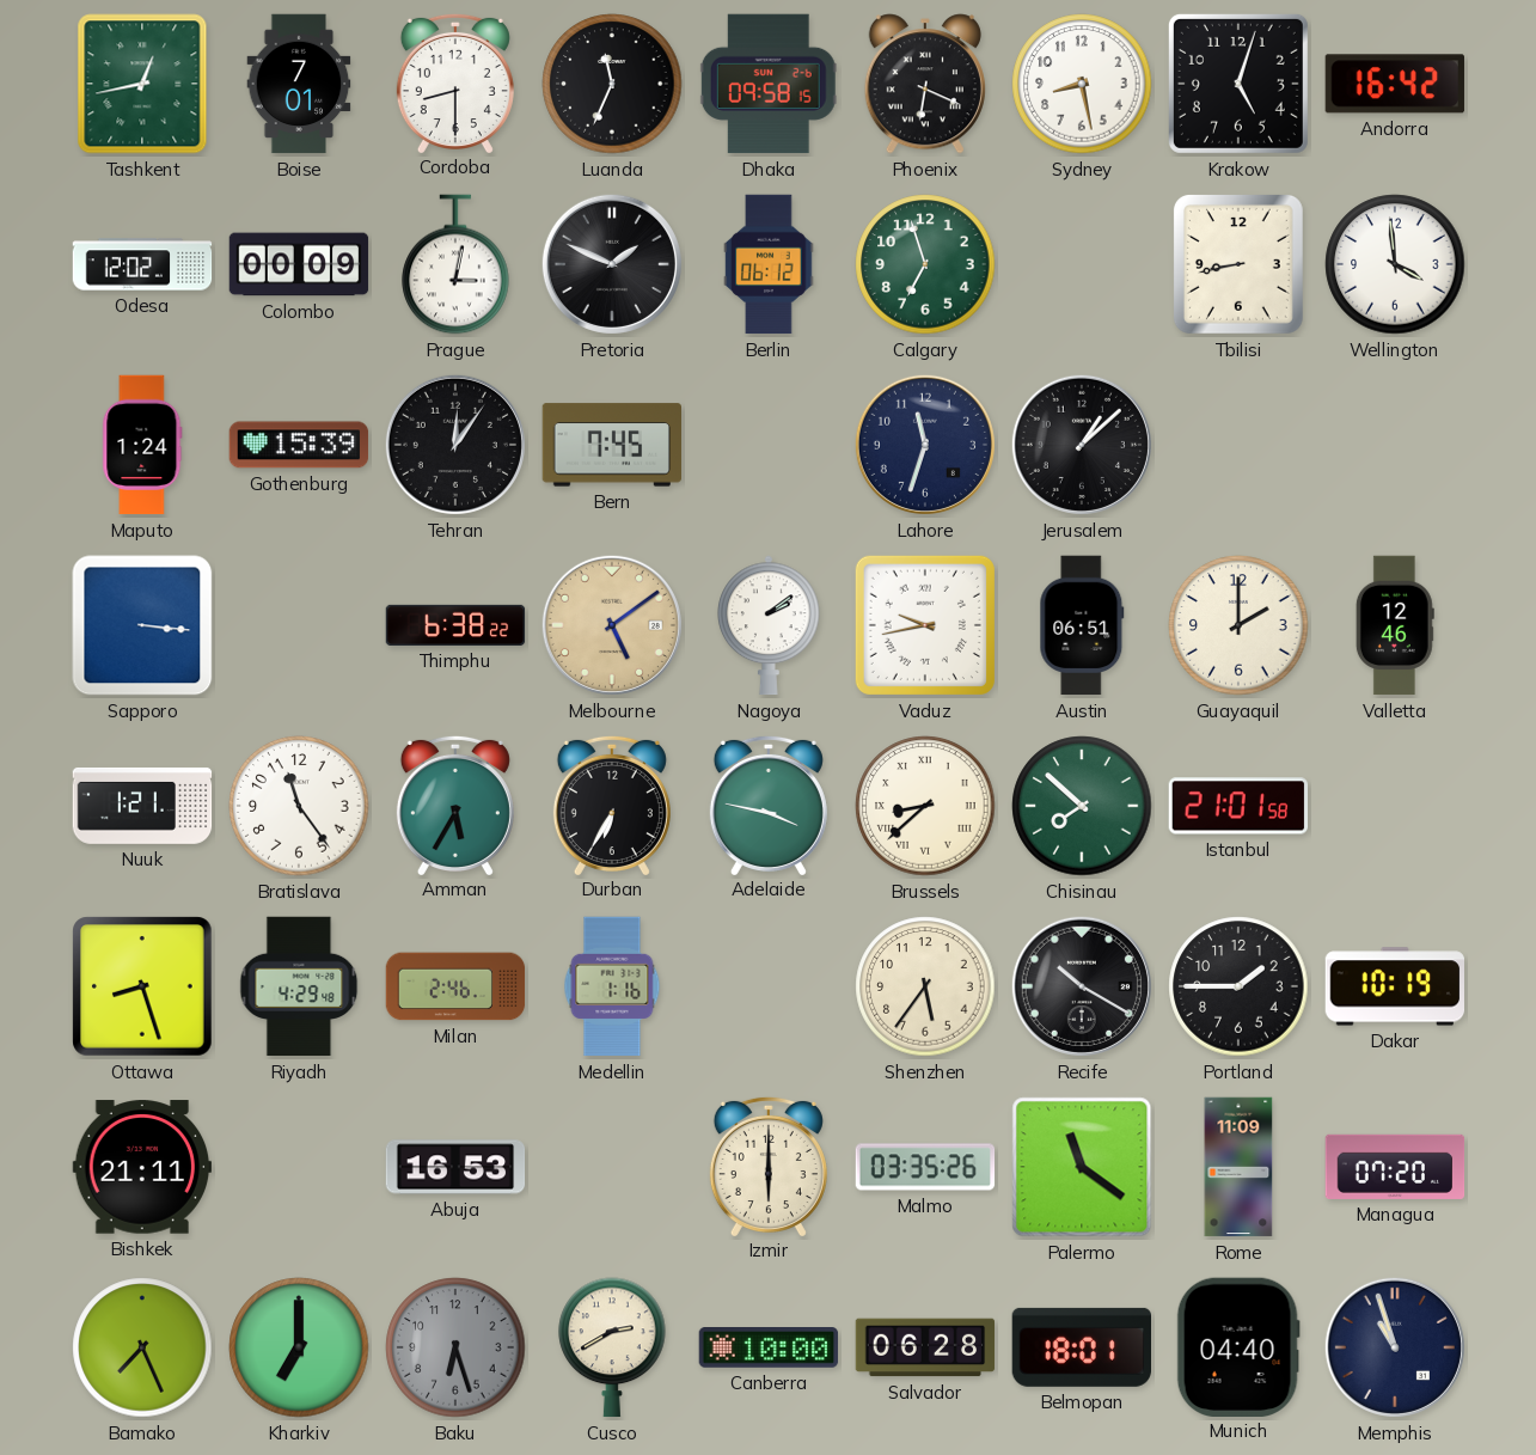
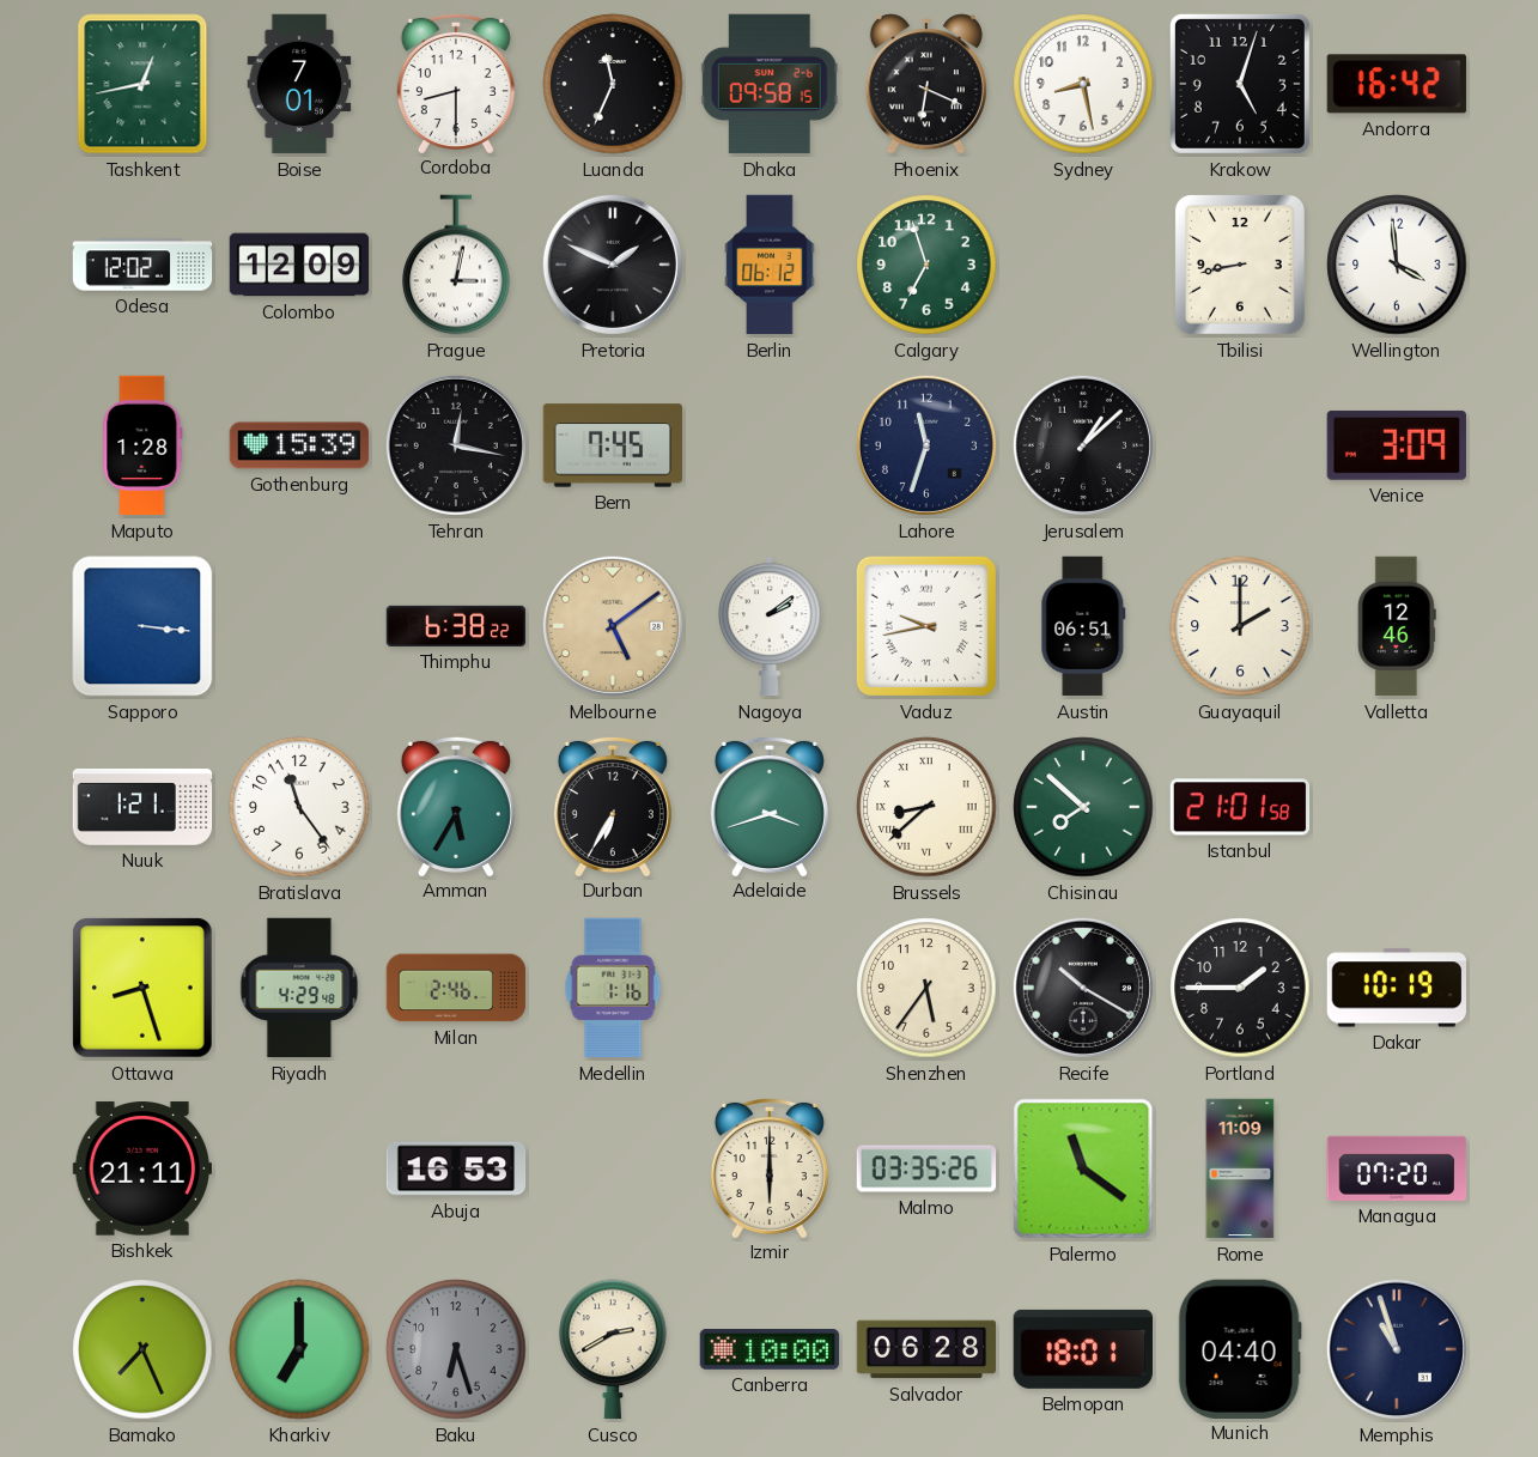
Colombo: 00:09 -> 12:09 (299, 265)
Maputo: 1:24 -> 1:28 (142, 445)
Tehran: 12:06 -> 12:17 (456, 445)
Venice: none -> 3:09 (1397, 445)
Adelaide: 3:47 -> 3:42 (770, 806)
